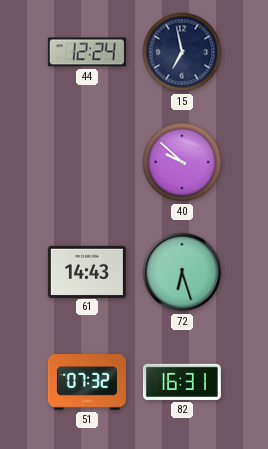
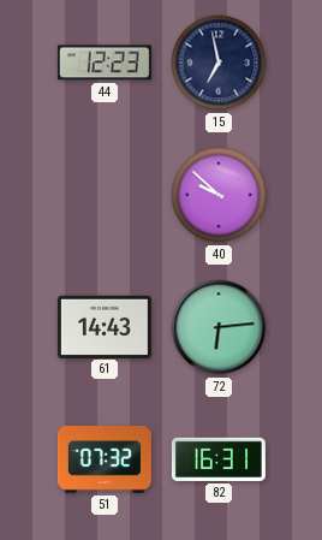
44: 12:24 -> 12:23 (105, 63)
72: 6:27 -> 6:14 (219, 327)
